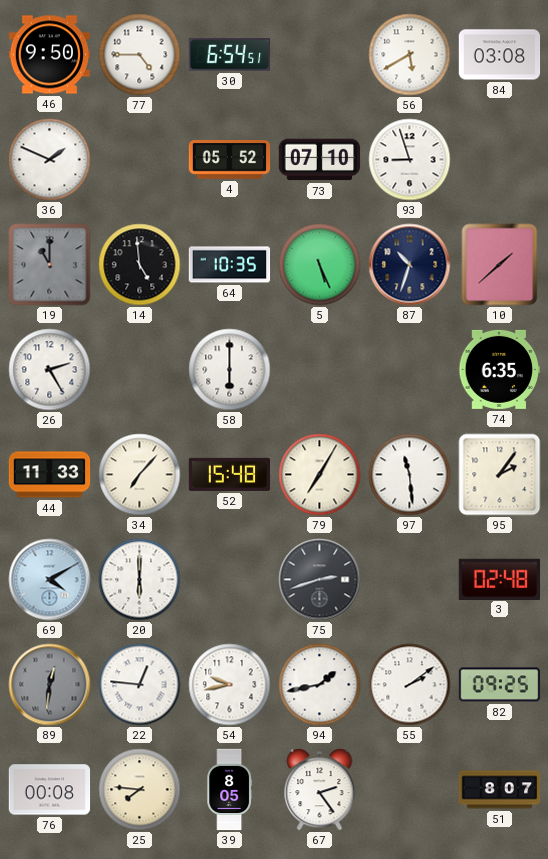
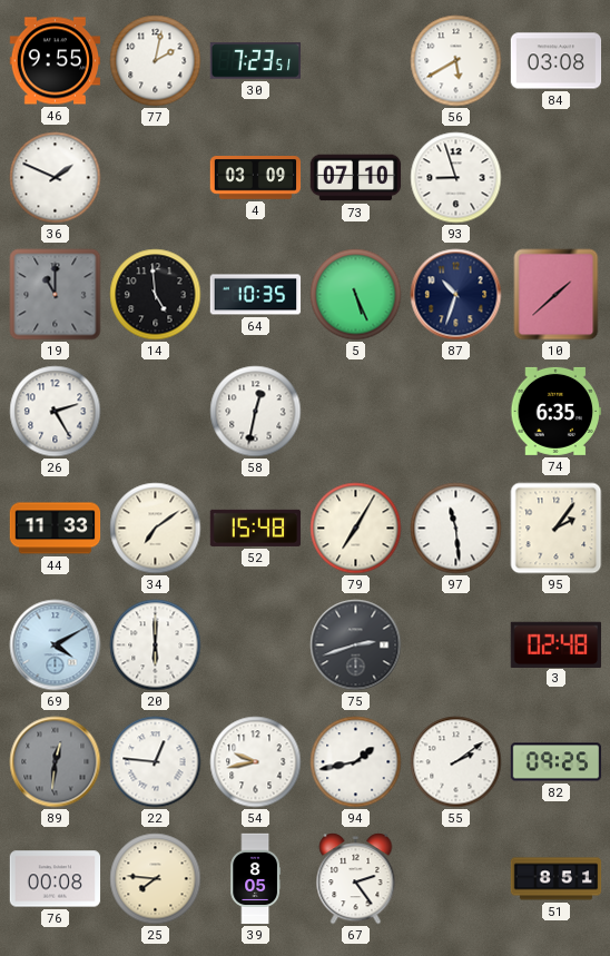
46: 9:50 -> 9:55 (56, 61)
77: 4:45 -> 2:02 (156, 61)
30: 6:54 -> 7:23 (256, 61)
4: 05:52 -> 03:09 (256, 178)
58: 6:00 -> 12:32 (256, 412)
34: 7:07 -> 7:09 (156, 529)
51: 8:07 -> 8:51 (557, 879)
